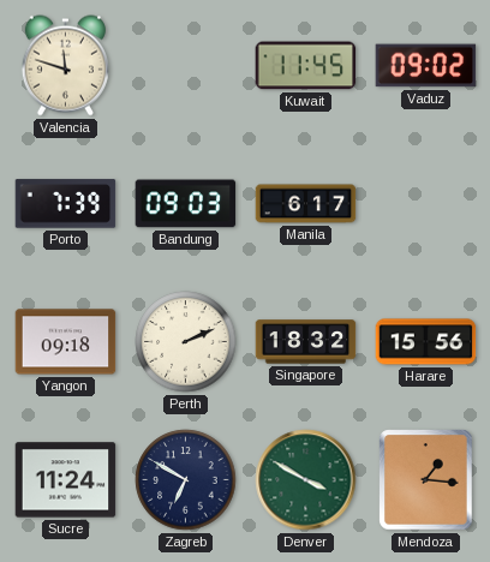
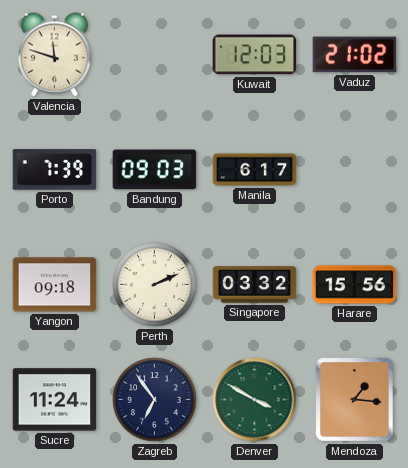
Kuwait: 11:45 -> 12:03 (255, 55)
Vaduz: 09:02 -> 21:02 (355, 55)
Singapore: 18:32 -> 03:32 (255, 285)
Zagreb: 6:50 -> 6:54 (155, 400)
